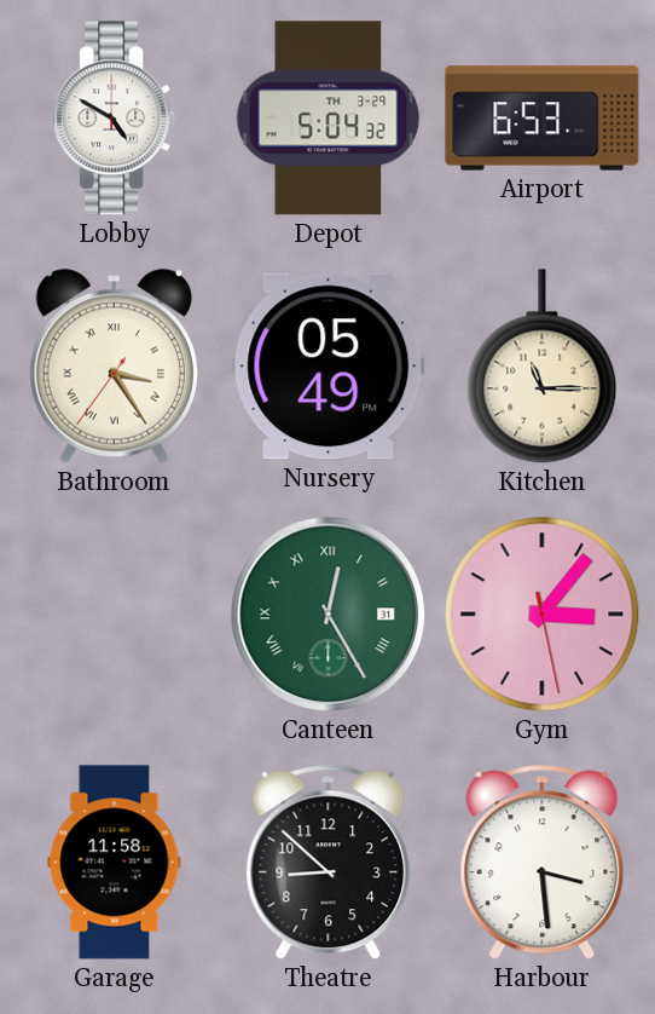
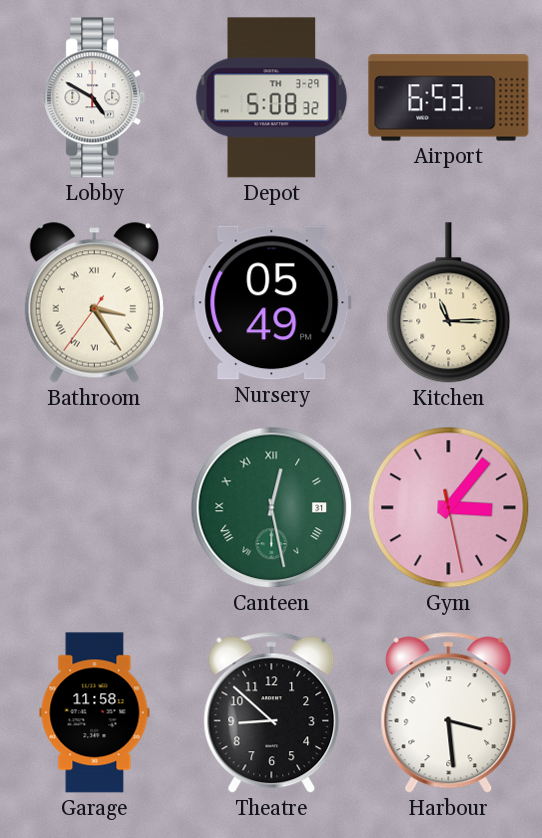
Depot: 5:04 -> 5:08 (272, 98)
Canteen: 12:25 -> 12:28 (272, 508)
